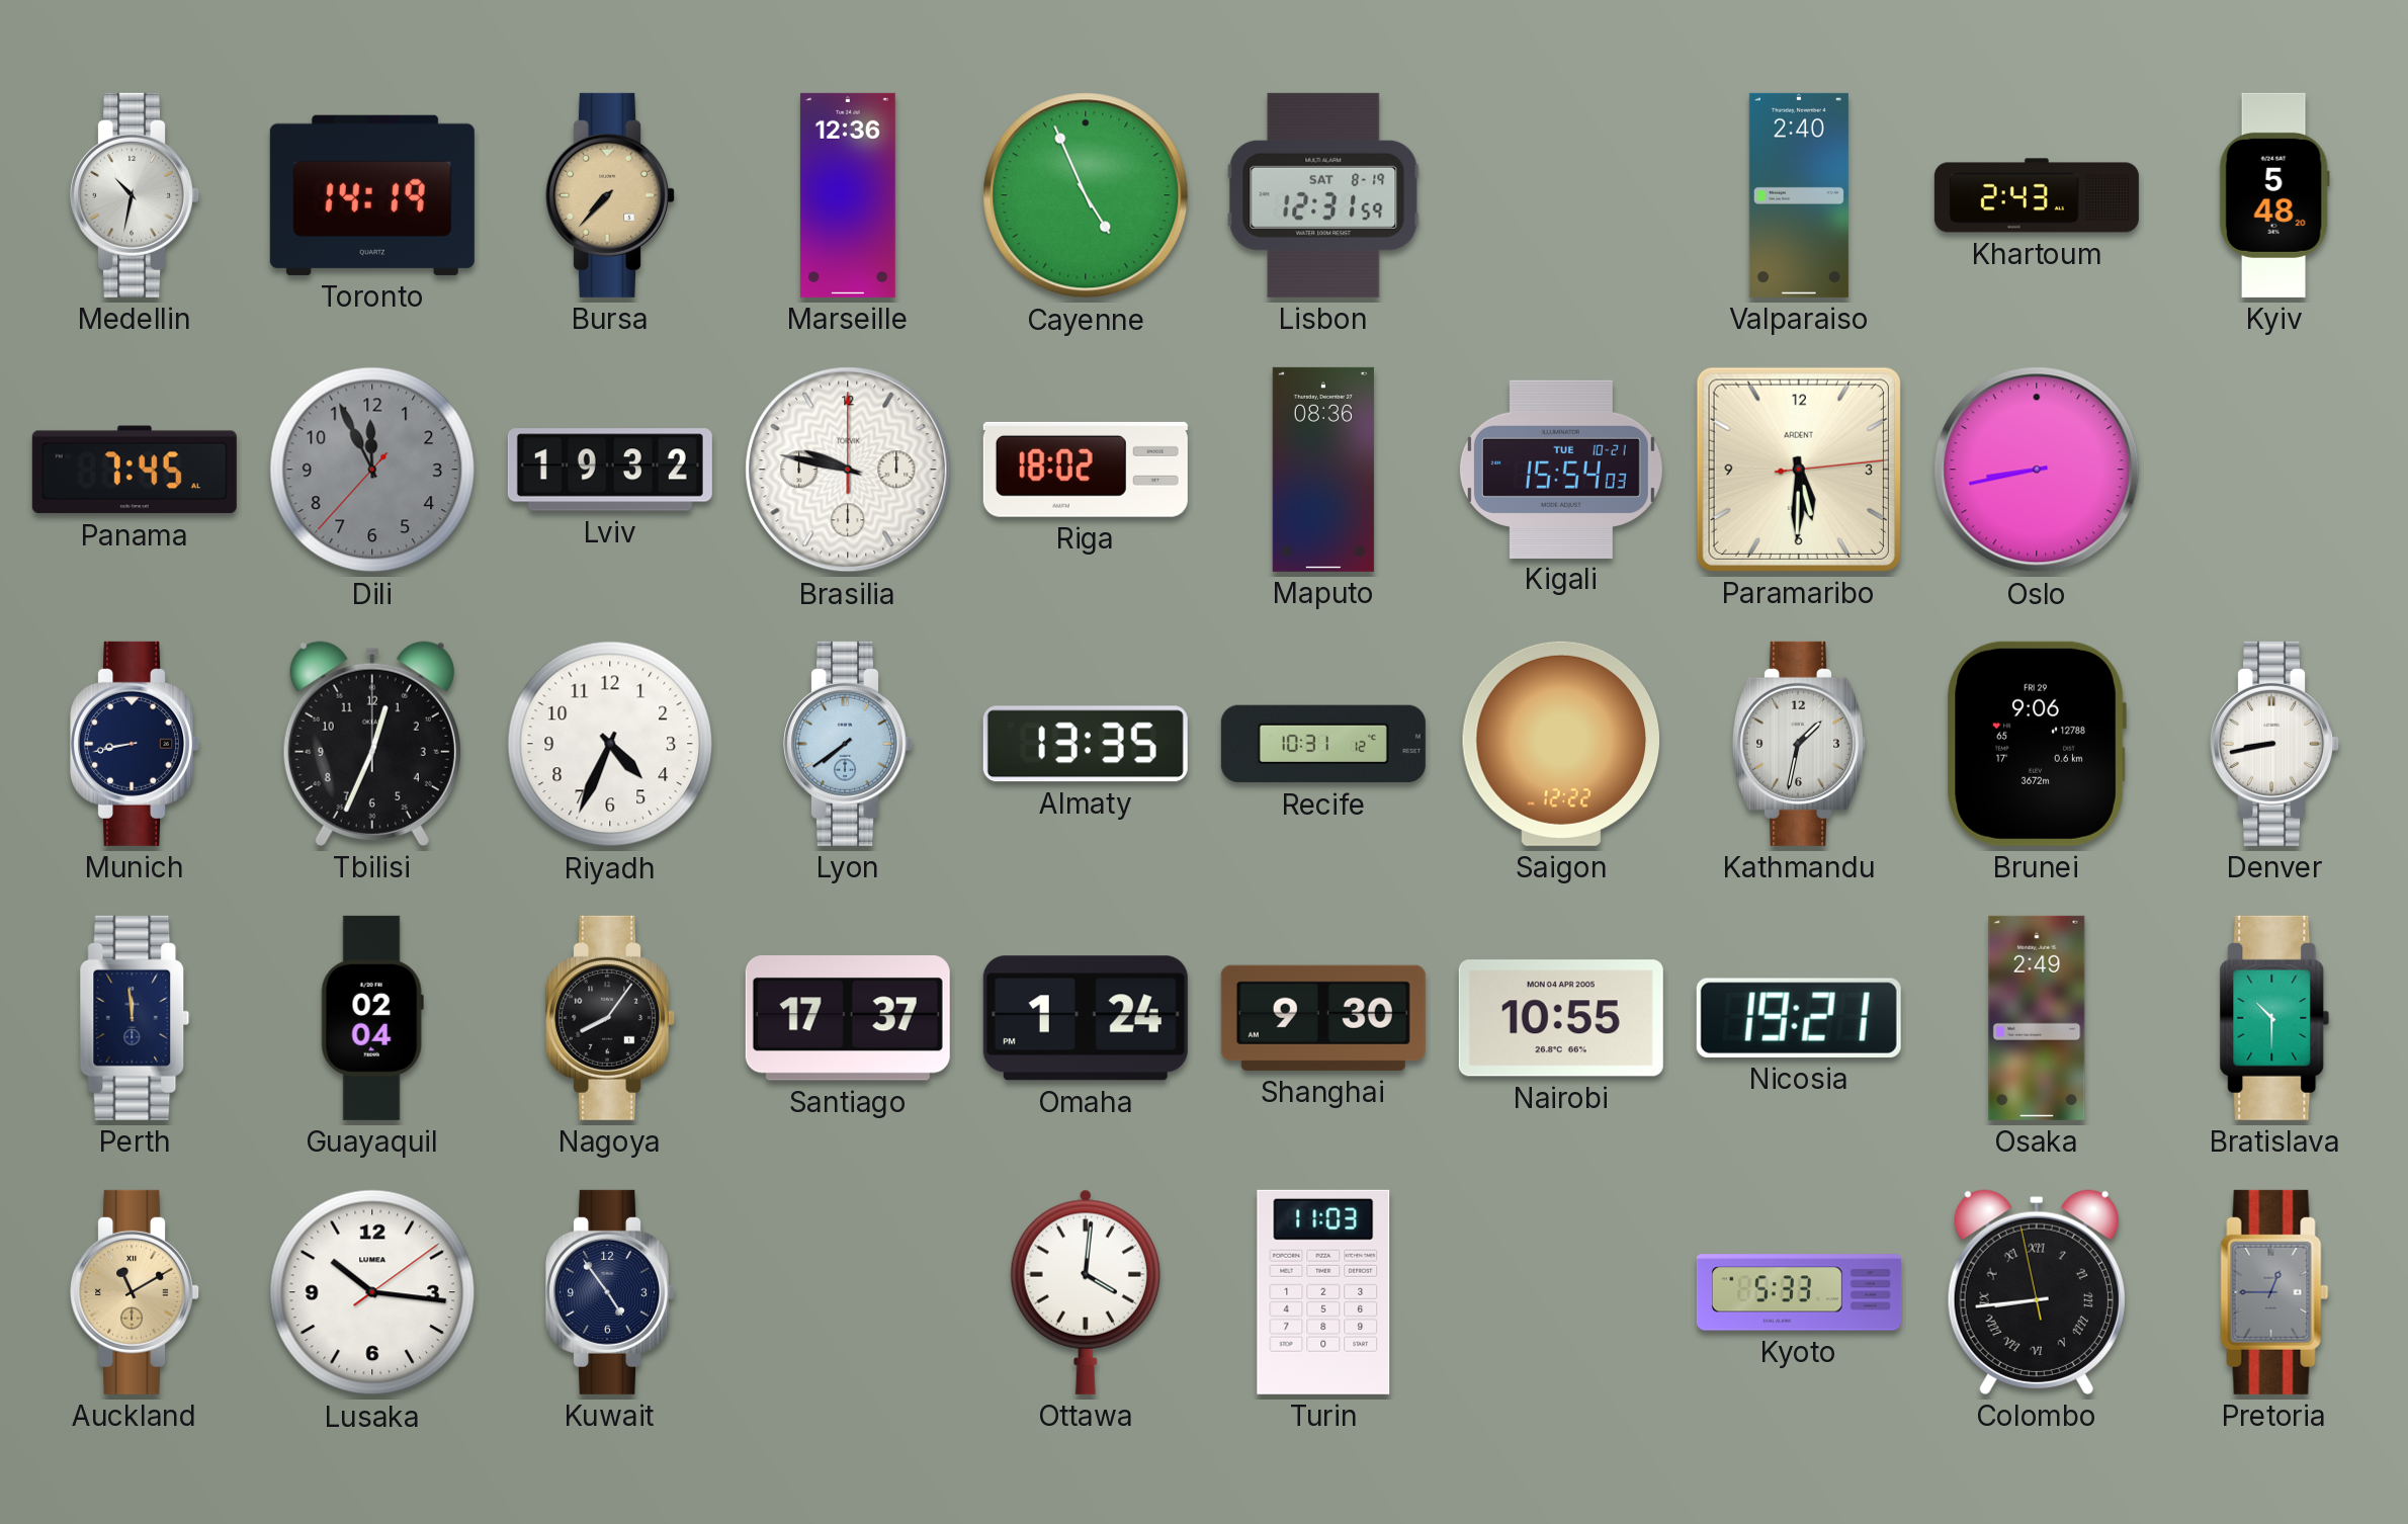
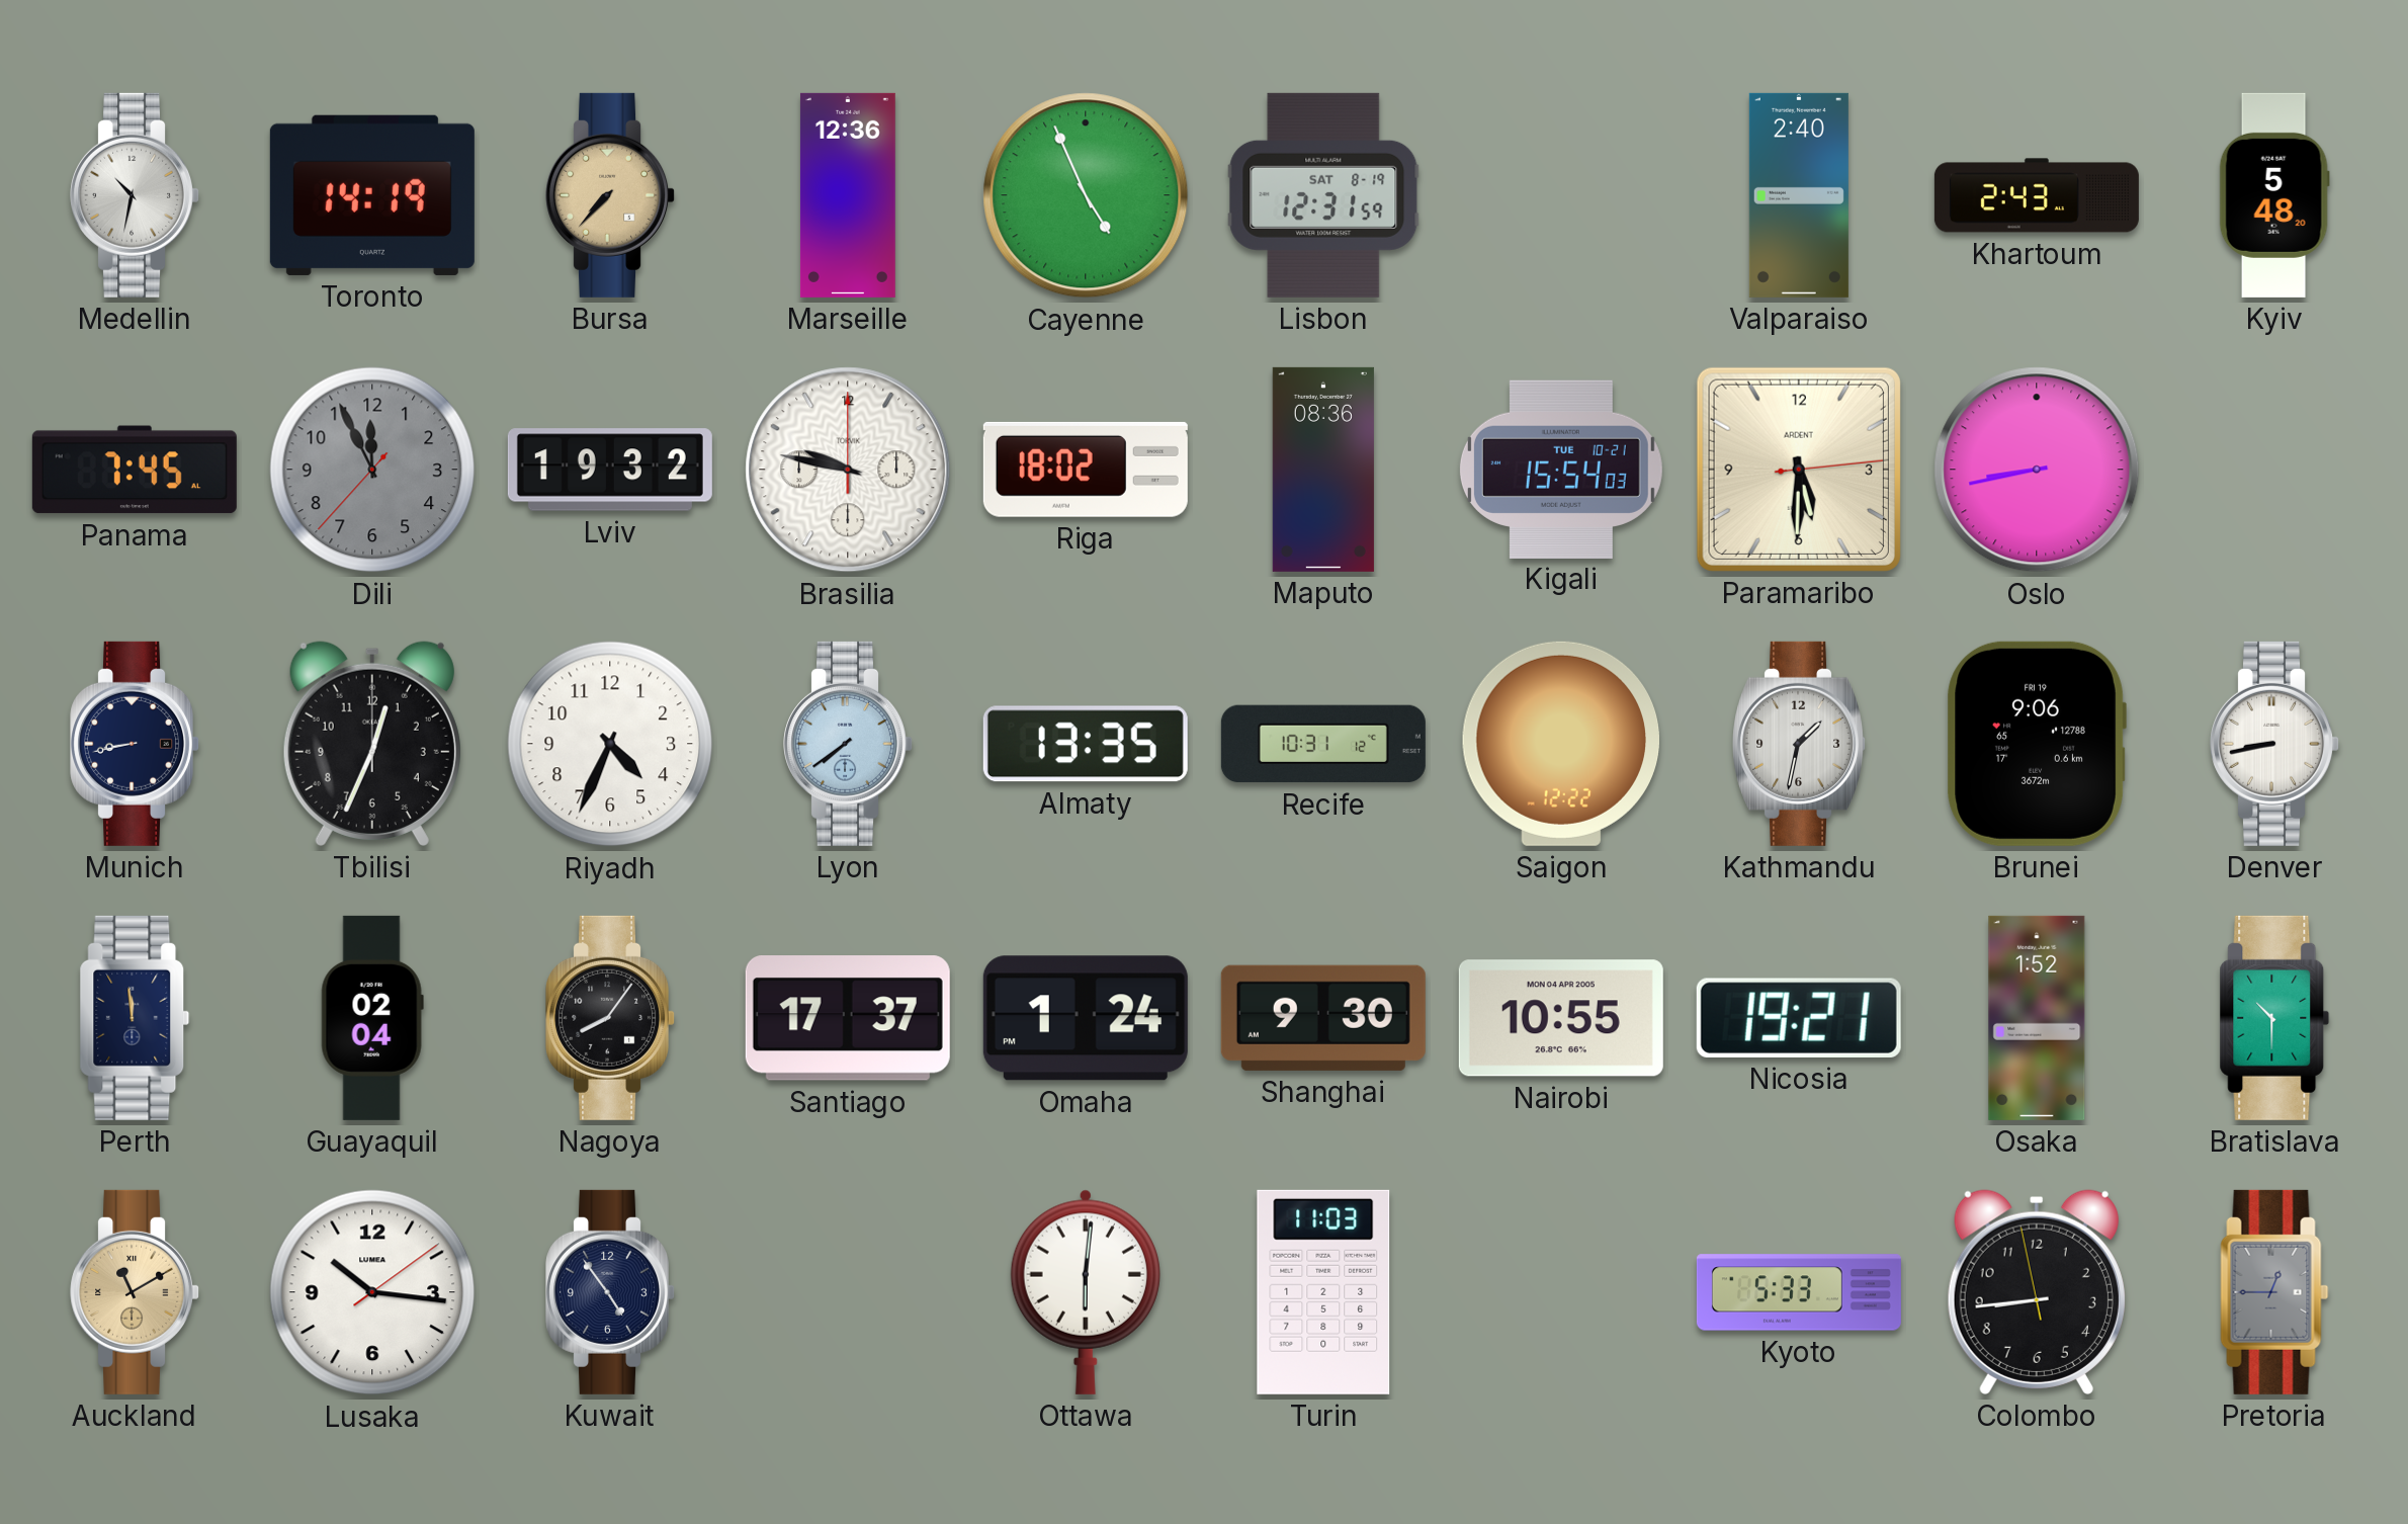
Brunei date: FRI 29 -> FRI 19 (2037, 744)
Osaka: 2:49 -> 1:52 (2037, 1018)
Ottawa: 4:01 -> 6:01 (1086, 1292)
Colombo numerals: Roman -> Arabic (2037, 1292)
